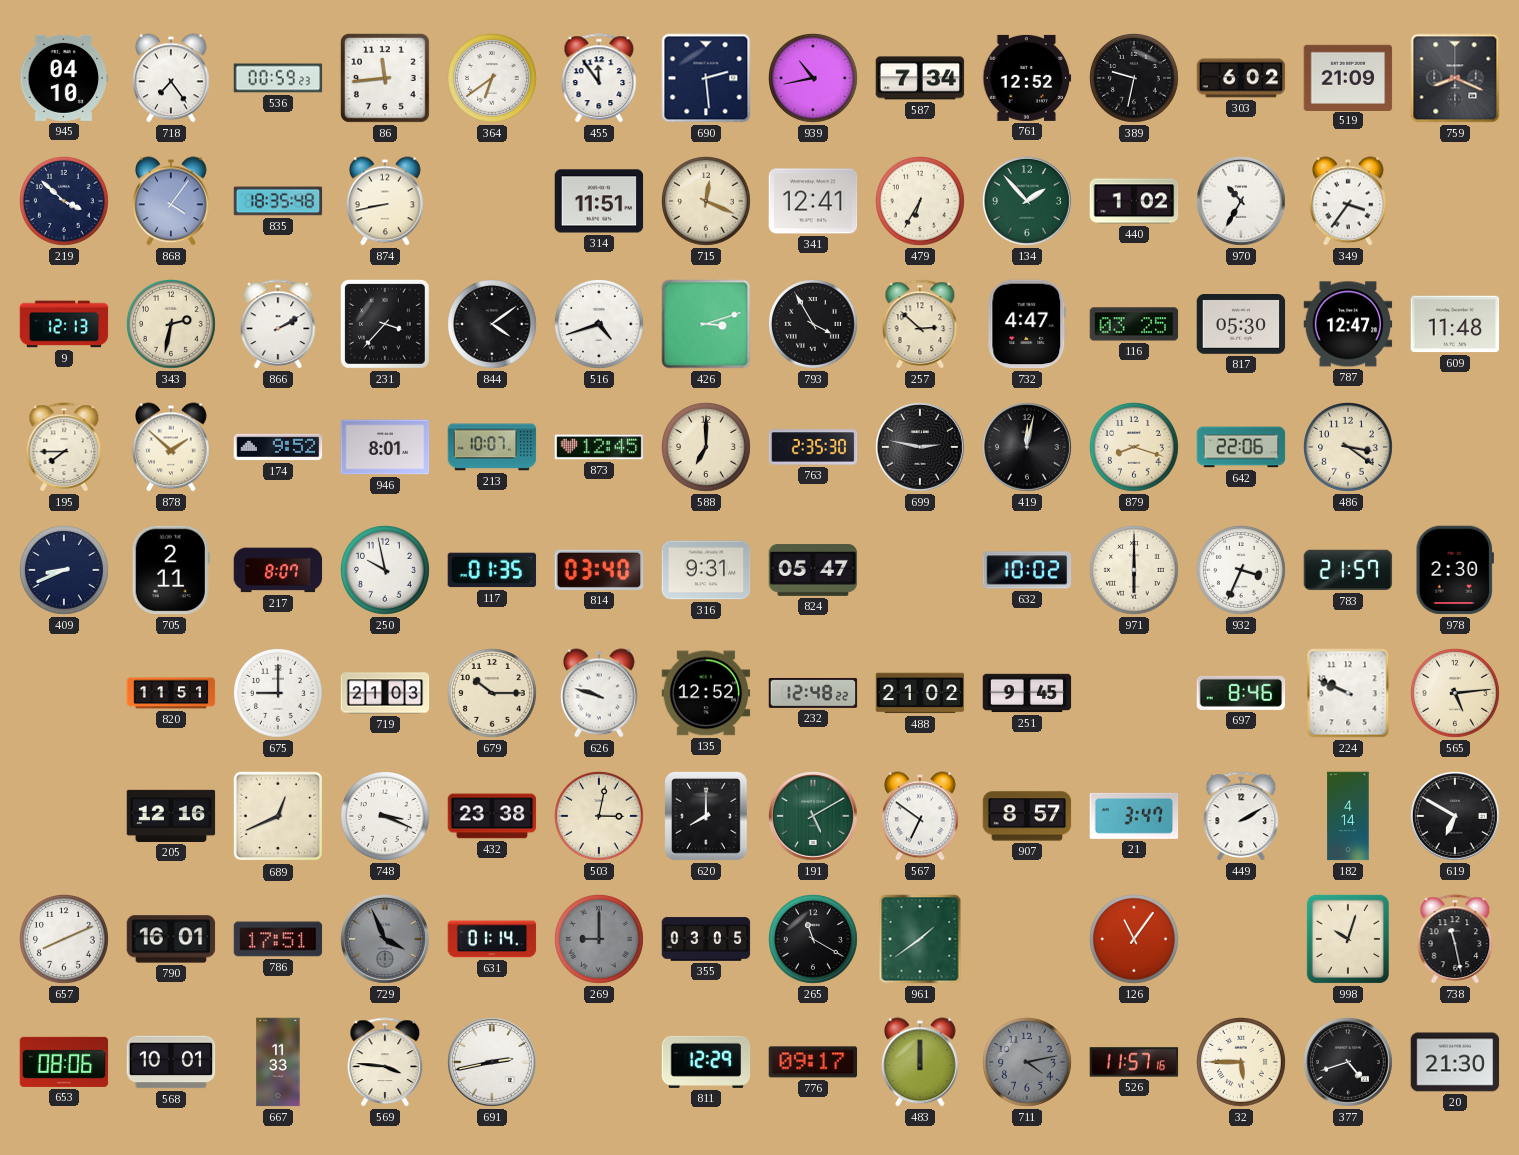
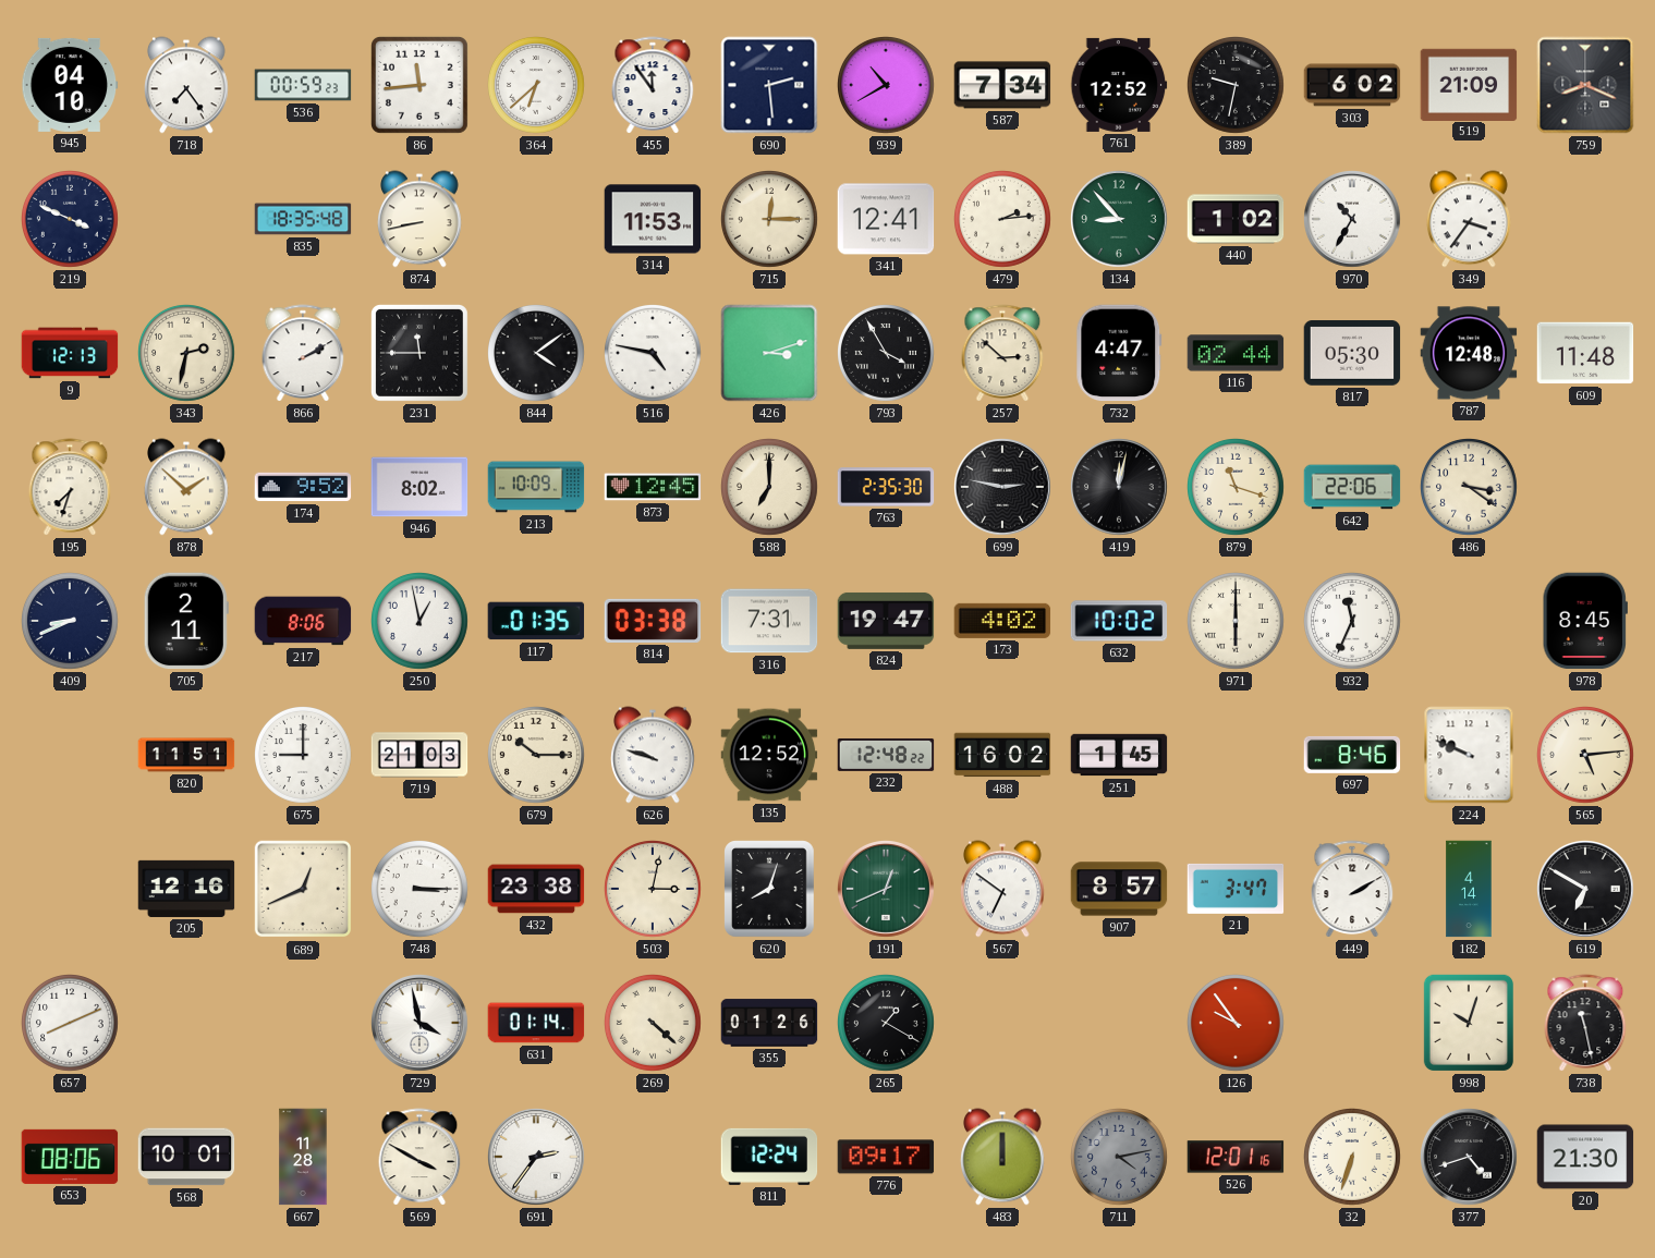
364: 6:39 -> 6:38 (537, 86)
939: 10:43 -> 10:40 (887, 86)
219: 3:52 -> 3:49 (71, 220)
868: 4:06 -> none (172, 201)
314: 11:51 -> 11:53 (653, 219)
715: 12:19 -> 12:15 (770, 220)
479: 6:35 -> 2:14 (1003, 220)
134: 1:53 -> 8:53 (1120, 220)
231: 3:37 -> 11:45 (419, 353)
516: 4:42 -> 4:47 (654, 354)
116: 03:25 -> 02:44 (1236, 353)
787: 12:47 -> 12:48 (1469, 353)
195: 7:45 -> 7:33 (70, 487)
946: 8:01 -> 8:02 (419, 487)
213: 10:07 -> 10:09 (536, 487)
879: 8:18 -> 11:18 (1237, 488)
217: 8:07 -> 8:06 (303, 621)
250: 9:58 -> 12:58 (421, 622)
814: 03:40 -> 03:38 (653, 621)
316: 9:31 -> 7:31 (769, 621)
824: 05:47 -> 19:47 (886, 621)
173: none -> 4:02 (1002, 621)
932: 3:34 -> 11:34 (1353, 622)
783: 21:57 -> none (1348, 570)
978: 2:30 -> 8:45 (1585, 621)
488: 21:02 -> 16:02 (1002, 755)
251: 9:45 -> 1:45 (1119, 755)
748: 3:19 -> 3:15 (421, 890)
620: 8:00 -> 8:03 (769, 889)
191: 5:10 -> 12:41 (887, 890)
790: 16:01 -> none (171, 939)
786: 17:51 -> none (278, 939)
729: 3:56 -> 3:58 (421, 1024)
729 dial: grey -> white (421, 1024)
269: 9:00 -> 4:22 (654, 1024)
269 dial: grey -> cream (654, 1024)
355: 03:05 -> 01:26 (769, 1023)
265: 11:20 -> 1:20 (887, 1024)
961: 1:39 -> none (920, 939)
126: 11:06 -> 9:54 (1237, 1024)
667: 11:33 -> 11:28 (303, 1157)
569: 3:46 -> 3:50 (419, 1157)
691: 2:43 -> 2:36 (537, 1158)
811: 12:29 -> 12:24 (769, 1157)
526: 11:57 -> 12:01 (1236, 1157)
32: 5:45 -> 6:33 (1353, 1158)
